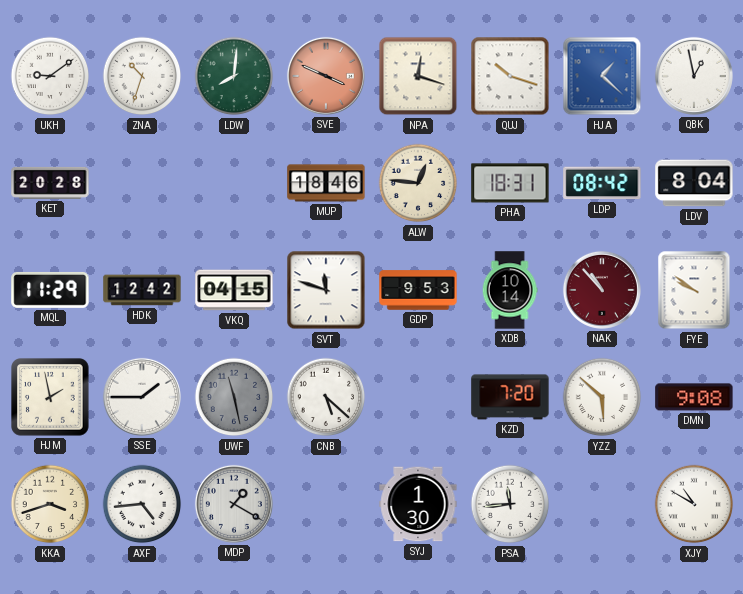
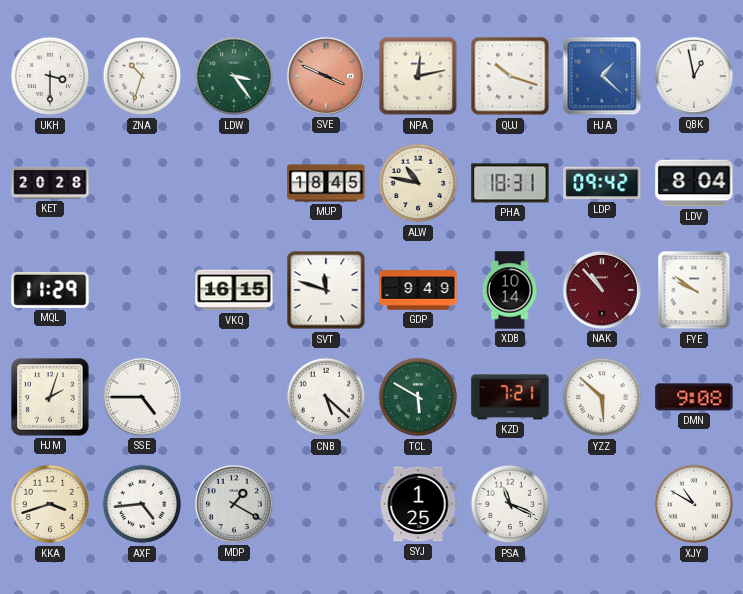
UKH: 9:09 -> 3:30 (50, 76)
LDW: 8:01 -> 3:24 (234, 76)
NPA: 12:18 -> 12:13 (418, 76)
MUP: 18:46 -> 18:45 (326, 183)
ALW: 12:46 -> 10:47 (418, 183)
LDP: 08:42 -> 09:42 (602, 183)
HDK: 12:42 -> none (142, 290)
VKQ: 04:15 -> 16:15 (234, 290)
GDP: 9:53 -> 9:49 (418, 290)
HJM: 1:58 -> 2:03 (50, 397)
SSE: 1:45 -> 4:45 (142, 397)
UWF: 11:28 -> none (234, 397)
TCL: none -> 5:50 (418, 397)
KZD: 7:20 -> 7:21 (510, 397)
SYJ: 1:30 -> 1:25 (418, 504)
PSA: 11:44 -> 11:19 (510, 504)
